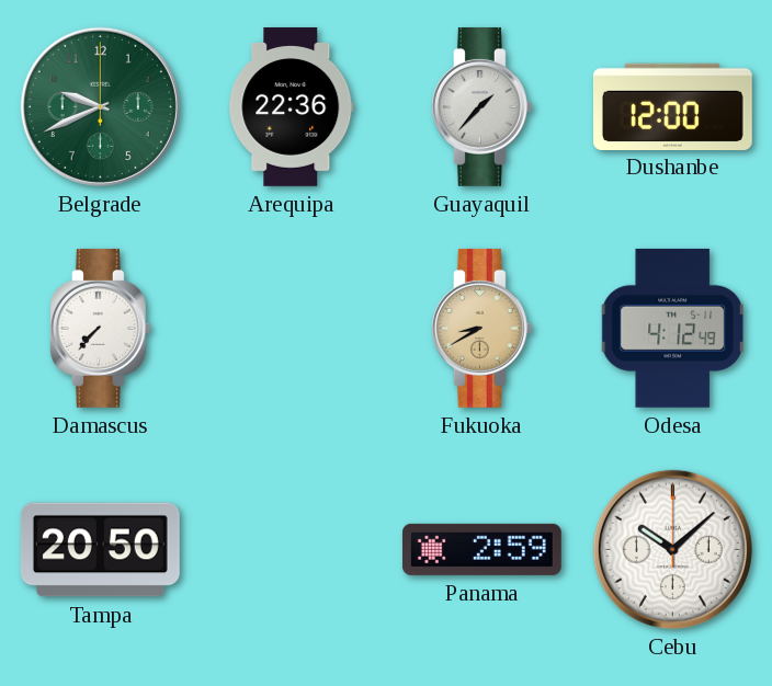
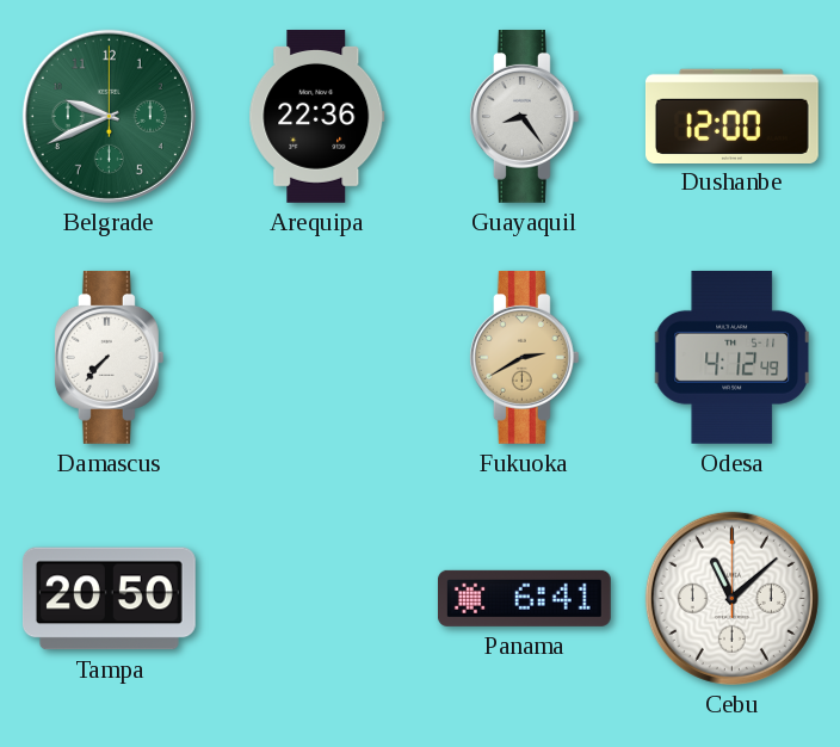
Guayaquil: 1:37 -> 8:24 (524, 116)
Fukuoka: 8:40 -> 2:40 (524, 357)
Panama: 2:59 -> 6:41 (524, 598)
Cebu: 10:08 -> 11:08 (731, 598)
